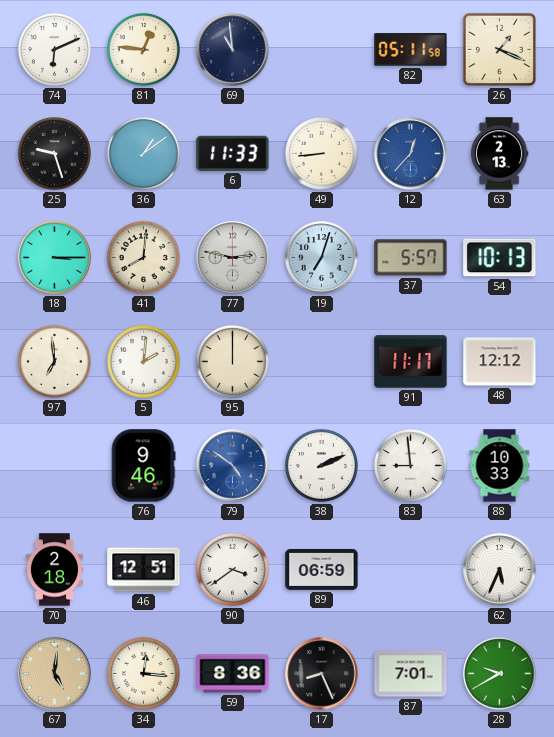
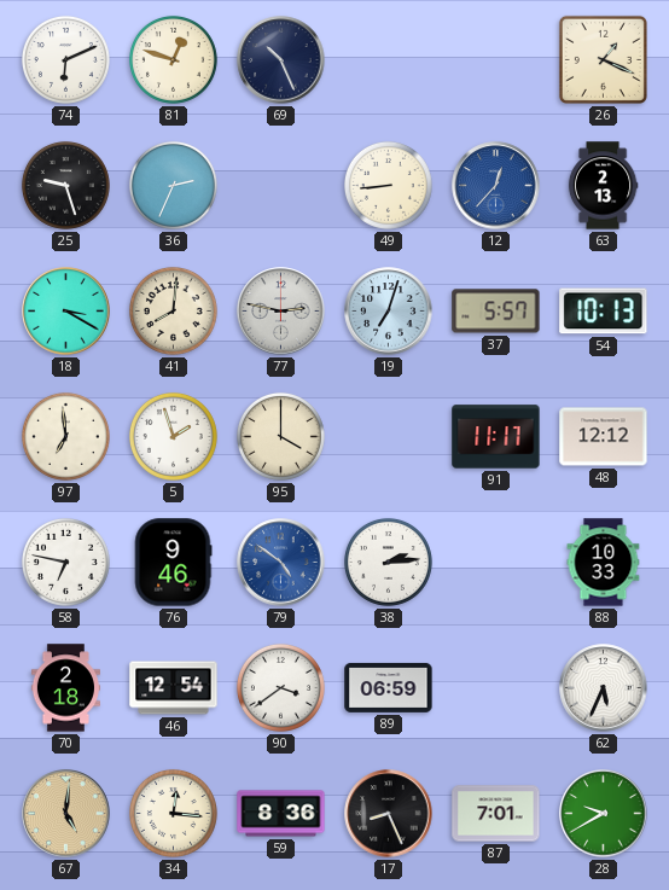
81: 12:46 -> 12:48 (173, 59)
69: 10:59 -> 10:26 (281, 60)
82: 05:11 -> none (411, 50)
36: 1:09 -> 2:34 (173, 185)
6: 11:33 -> none (233, 153)
18: 3:15 -> 3:20 (66, 312)
5: 2:01 -> 1:57 (173, 436)
95: 12:00 -> 4:00 (280, 436)
58: none -> 6:47 (65, 562)
38: 2:11 -> 2:14 (388, 562)
83: 8:59 -> none (410, 465)
46: 12:51 -> 12:54 (174, 688)
